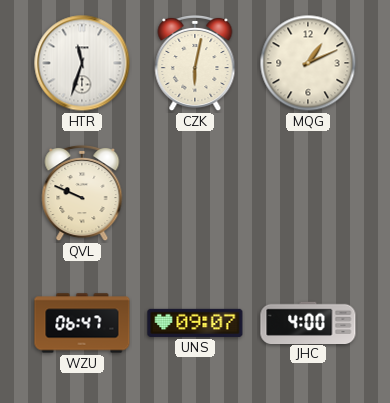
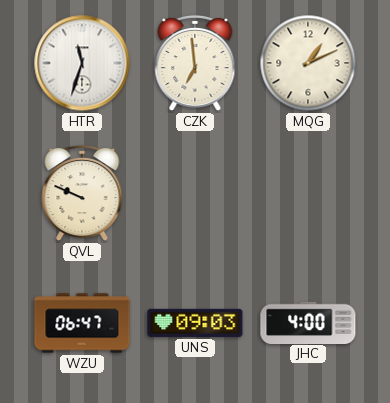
CZK: 6:02 -> 6:59 (195, 63)
UNS: 09:07 -> 09:03 (195, 323)
